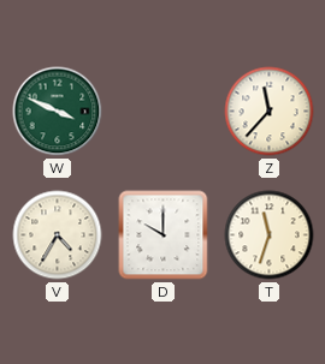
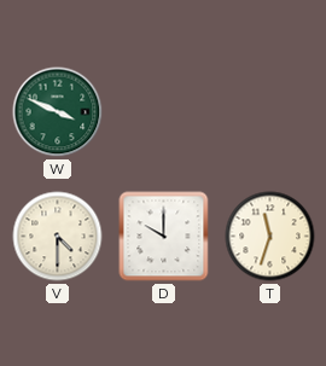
Z: 11:37 -> none (270, 112)
V: 4:35 -> 4:30 (58, 237)
